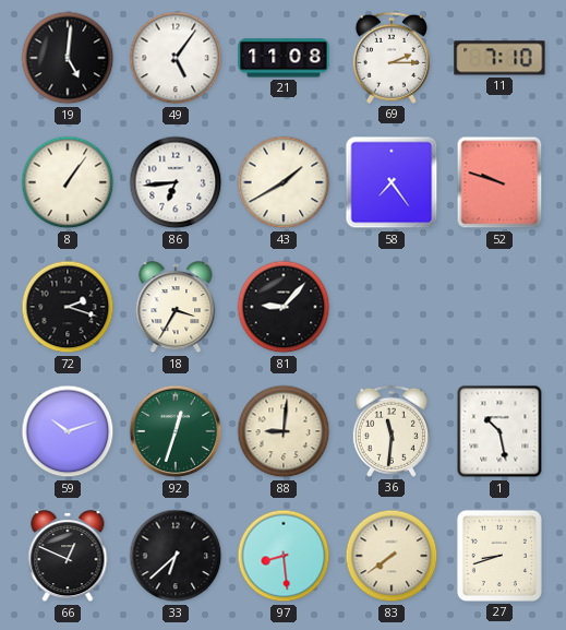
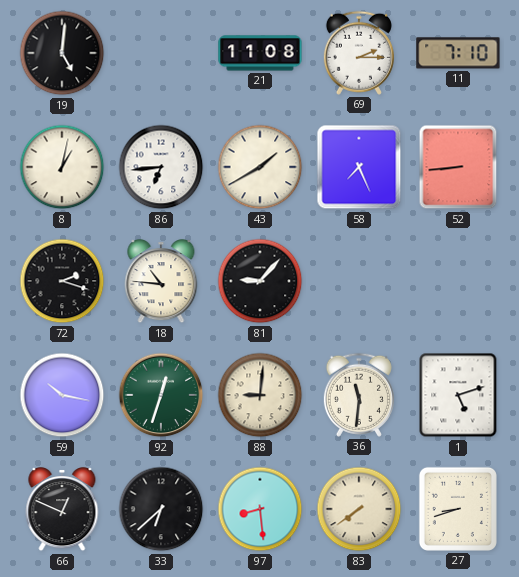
49: 5:06 -> none (176, 58)
8: 1:06 -> 1:02 (62, 167)
58: 7:24 -> 7:26 (359, 167)
52: 9:48 -> 8:44 (458, 167)
18: 3:35 -> 10:46 (161, 282)
59: 10:12 -> 10:17 (62, 395)
1: 10:28 -> 5:12 (458, 395)
